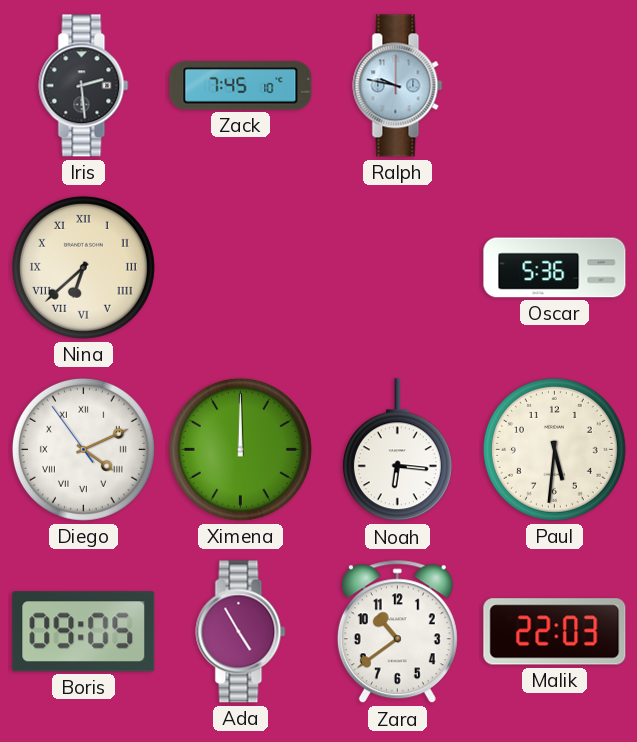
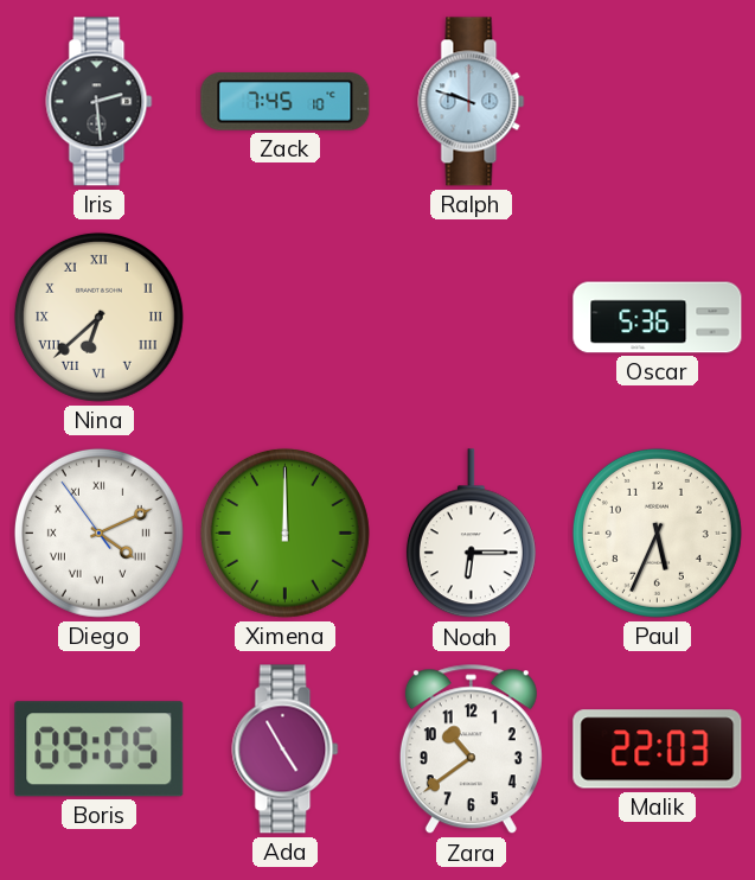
Ralph: 9:47 -> 9:48 (472, 102)
Noah: 6:16 -> 6:15 (471, 534)
Paul: 5:31 -> 5:34 (657, 533)
